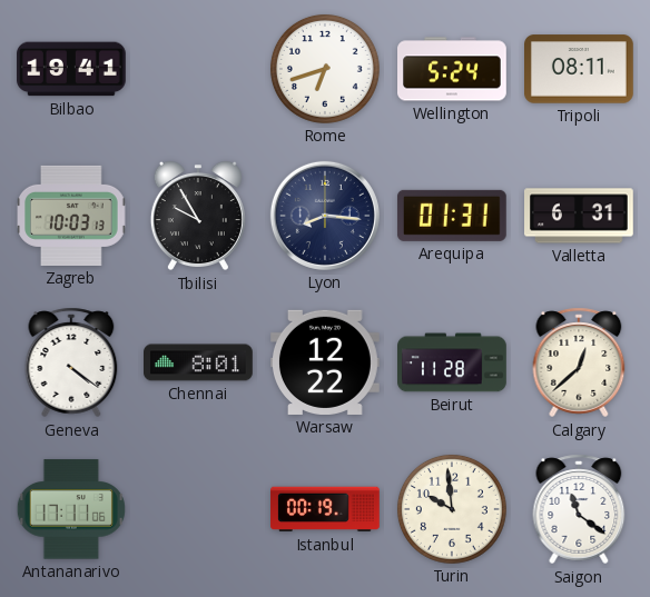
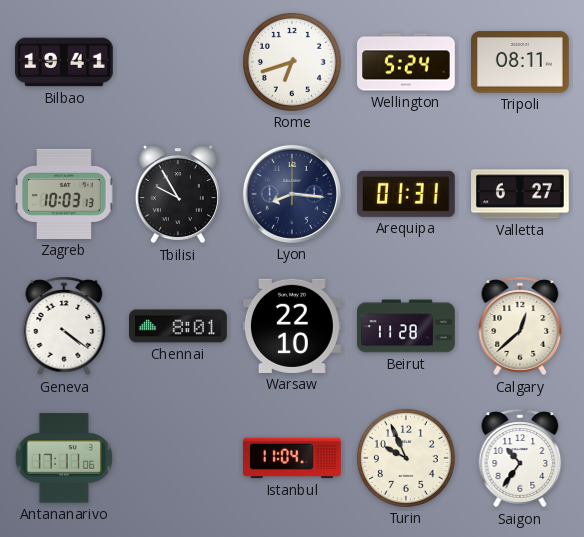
Valletta: 6:31 -> 6:27 (521, 194)
Warsaw: 12:22 -> 22:10 (293, 326)
Istanbul: 00:19 -> 11:04 (293, 458)
Turin: 9:59 -> 9:56 (406, 458)
Saigon: 11:21 -> 10:36 (520, 458)
